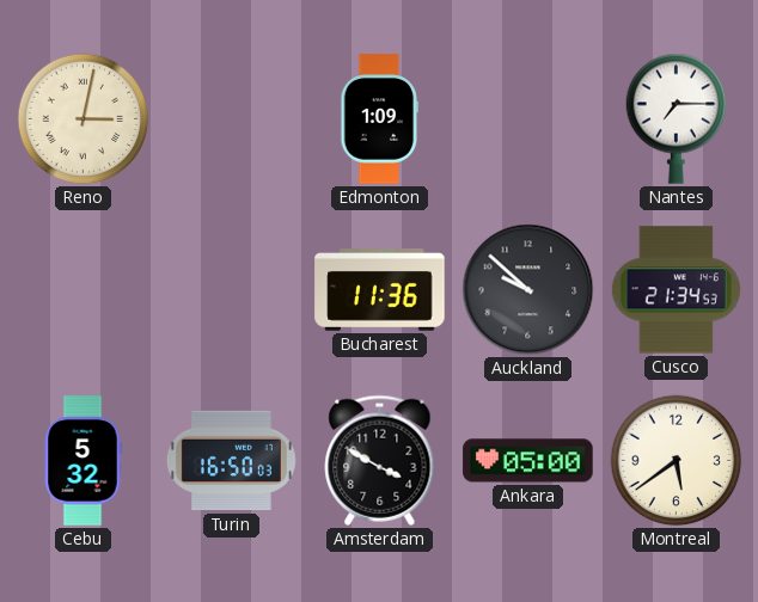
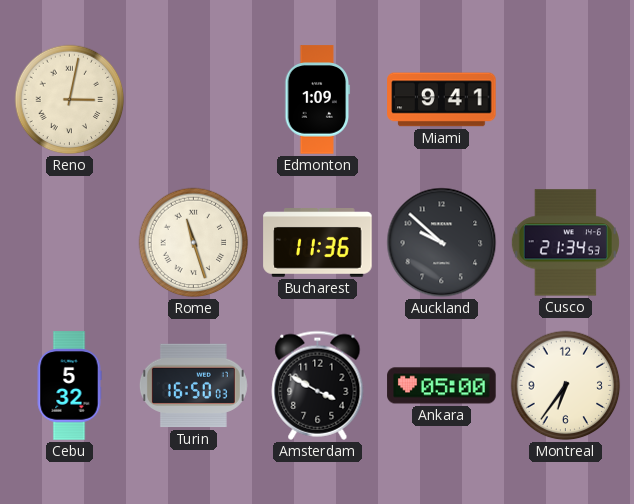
Miami: none -> 9:41 (442, 100)
Nantes: 7:15 -> none (677, 118)
Rome: none -> 11:27 (194, 243)
Montreal: 5:39 -> 6:36 (566, 386)
